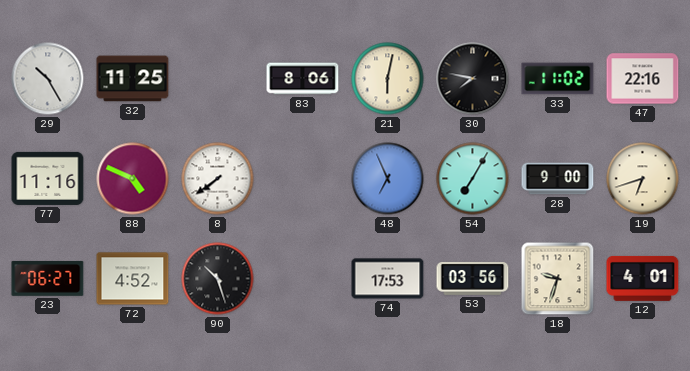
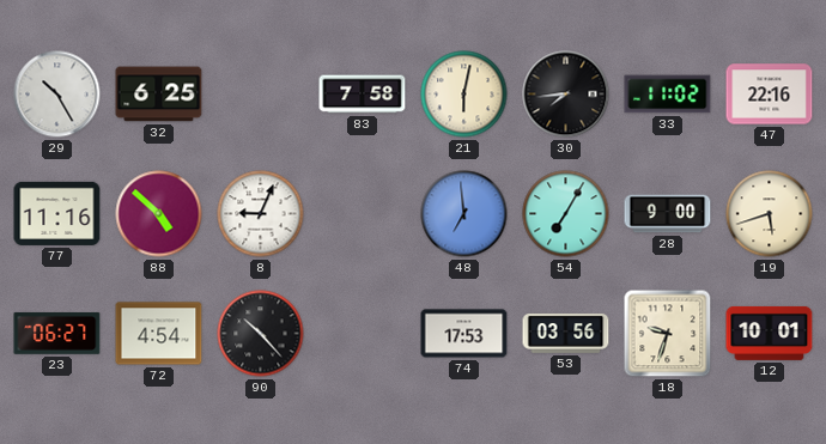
32: 11:25 -> 6:25 (159, 95)
83: 8:06 -> 7:58 (363, 95)
30: 7:47 -> 7:44 (566, 95)
88: 4:49 -> 4:52 (159, 214)
8: 7:39 -> 9:04 (261, 214)
48: 6:56 -> 6:59 (464, 214)
19: 6:42 -> 5:42 (770, 214)
72: 4:52 -> 4:54 (159, 334)
90: 10:27 -> 10:23 (261, 334)
12: 4:01 -> 10:01 (770, 333)
